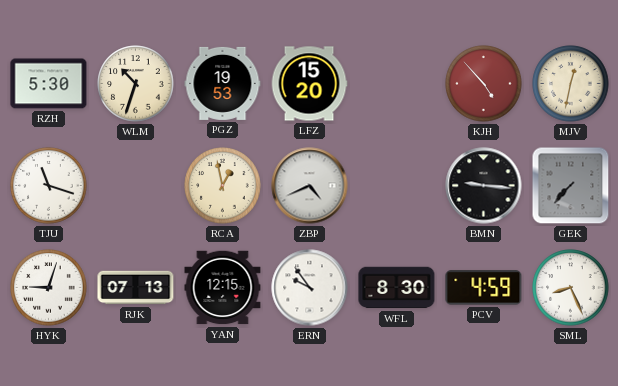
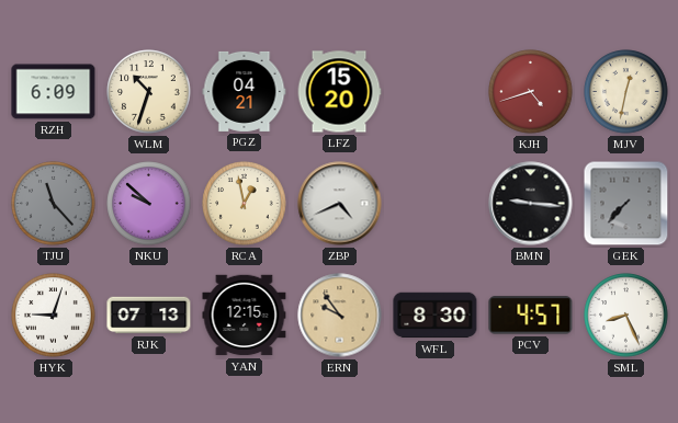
RZH: 5:30 -> 6:09 (54, 92)
PGZ: 19:53 -> 04:21 (245, 91)
KJH: 4:53 -> 4:42 (531, 92)
TJU: 11:18 -> 11:23 (54, 204)
TJU dial: white -> grey (54, 204)
NKU: none -> 9:52 (149, 204)
ERN dial: white -> champagne (340, 316)
PCV: 4:59 -> 4:57 (531, 316)
